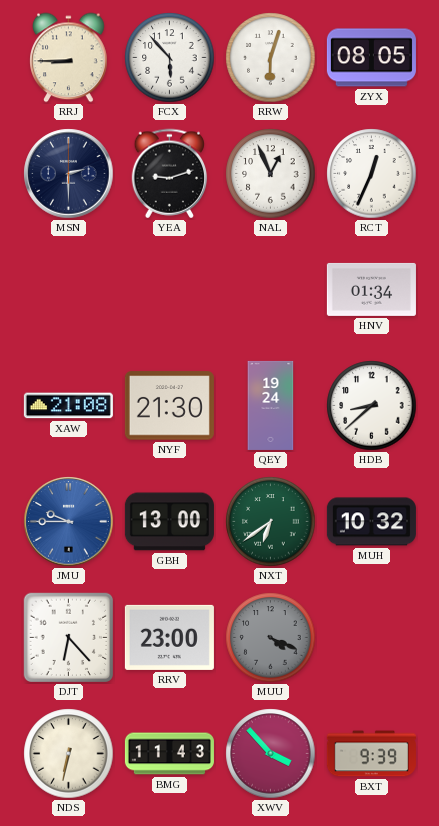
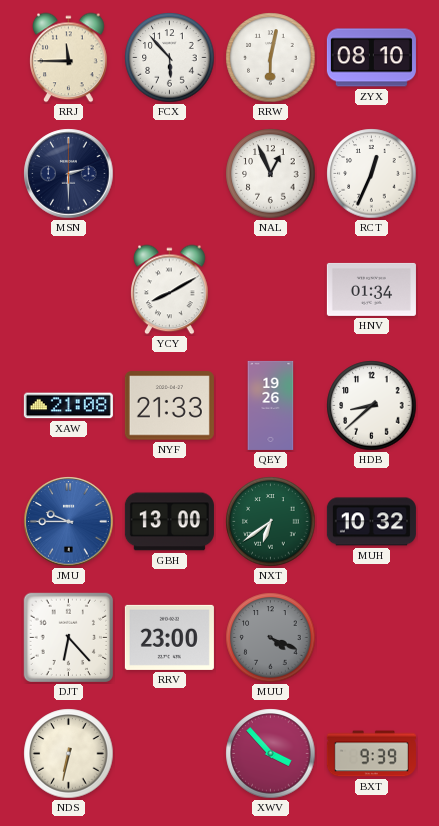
RRJ: 8:45 -> 11:45 (69, 58)
RRW: 6:03 -> 6:02 (271, 58)
ZYX: 08:05 -> 08:10 (371, 58)
YEA: 9:12 -> none (170, 174)
YCY: none -> 8:10 (170, 290)
NYF: 21:30 -> 21:33 (169, 406)
QEY: 19:24 -> 19:26 (271, 405)
BMG: 11:43 -> none (169, 754)
